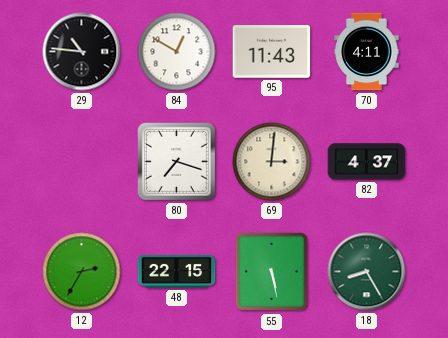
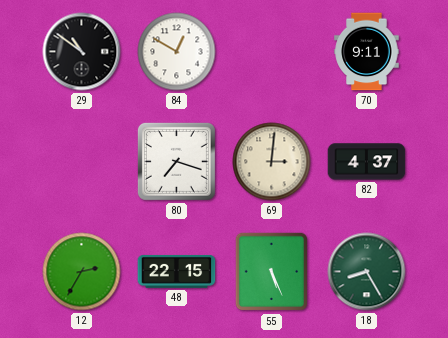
29: 10:46 -> 10:51 (82, 52)
95: 11:43 -> none (272, 52)
70: 4:11 -> 9:11 (367, 52)
55: 5:28 -> 5:26 (272, 272)
